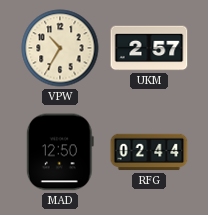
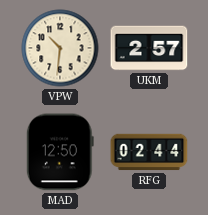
VPW: 10:35 -> 10:31 (60, 48)
